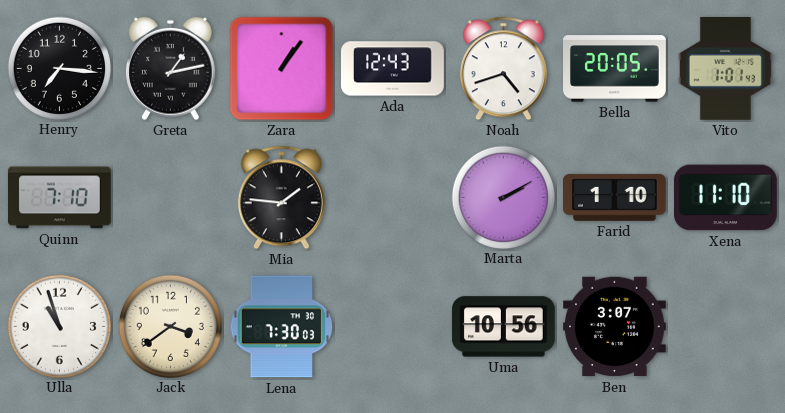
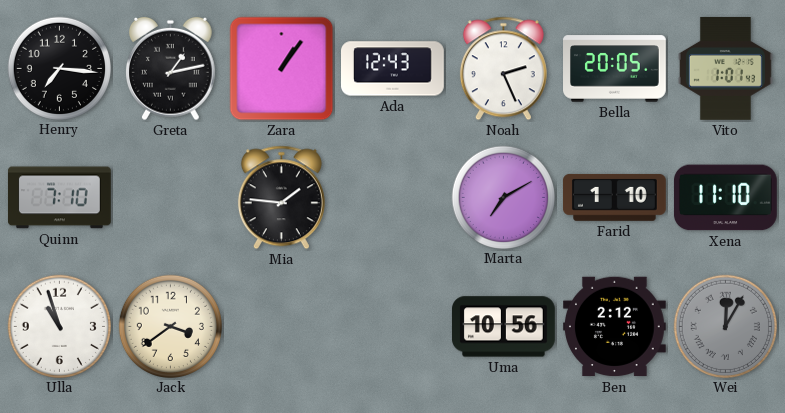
Noah: 4:42 -> 2:26 (503, 69)
Marta: 2:10 -> 7:10 (503, 197)
Lena: 7:30 -> none (282, 327)
Ben: 3:07 -> 2:12 (615, 327)
Wei: none -> 12:05 (725, 326)
